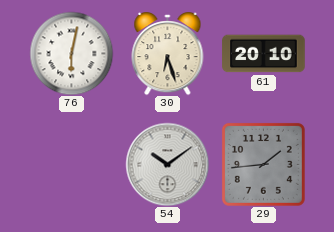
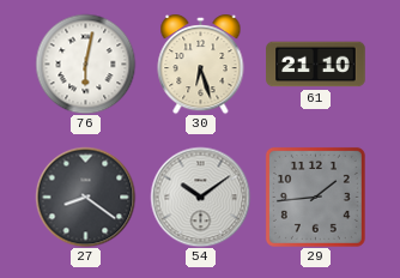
61: 20:10 -> 21:10 (316, 65)
27: none -> 8:21 (85, 197)
